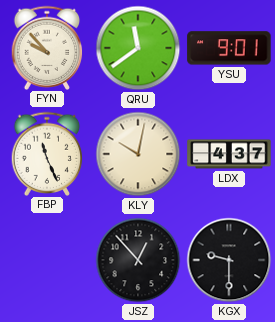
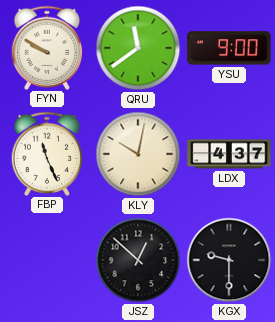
FYN: 9:53 -> 9:50 (47, 47)
YSU: 9:01 -> 9:00 (229, 48)
JSZ: 12:53 -> 12:52 (138, 260)
